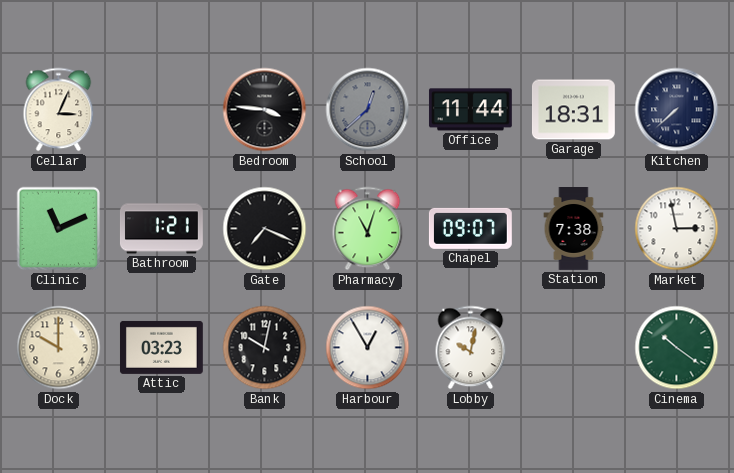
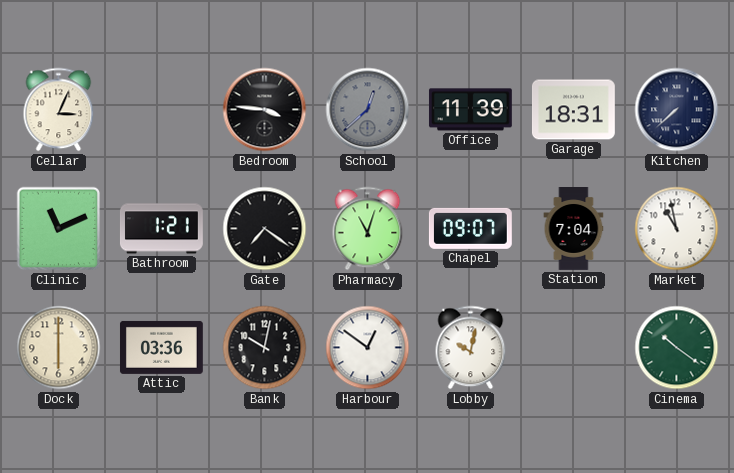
Office: 11:44 -> 11:39 (470, 110)
Gate: 7:19 -> 7:21 (265, 229)
Station: 7:38 -> 7:04 (574, 229)
Market: 2:58 -> 10:58 (677, 229)
Dock: 10:00 -> 6:00 (59, 348)
Attic: 03:23 -> 03:36 (161, 347)
Harbour: 12:55 -> 12:51 (368, 348)
